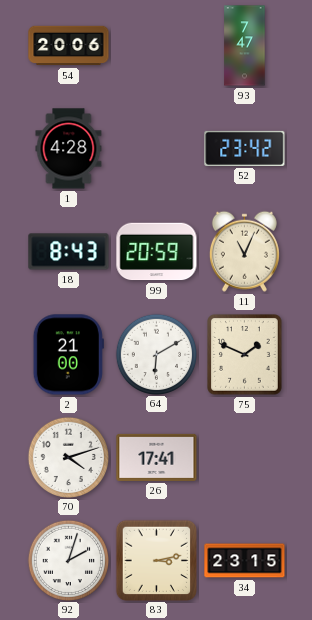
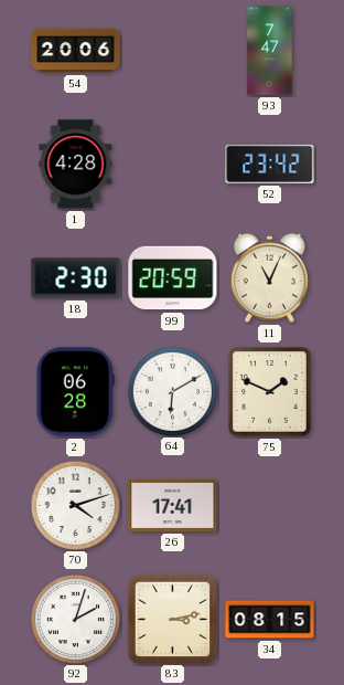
18: 8:43 -> 2:30 (76, 278)
2: 21:00 -> 06:28 (75, 392)
34: 23:15 -> 08:15 (270, 620)
